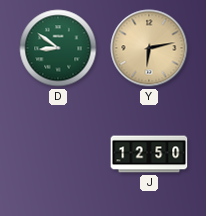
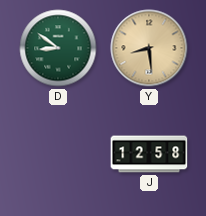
Y: 6:13 -> 8:29 (149, 48)
J: 12:50 -> 12:58 (149, 154)
